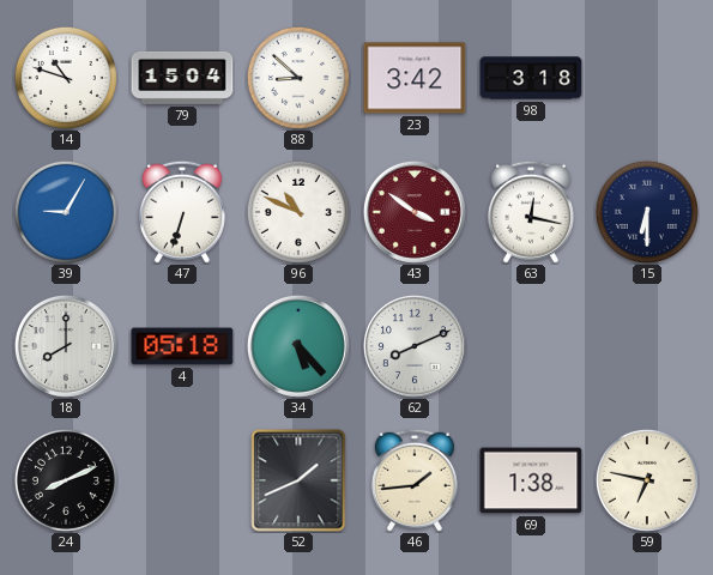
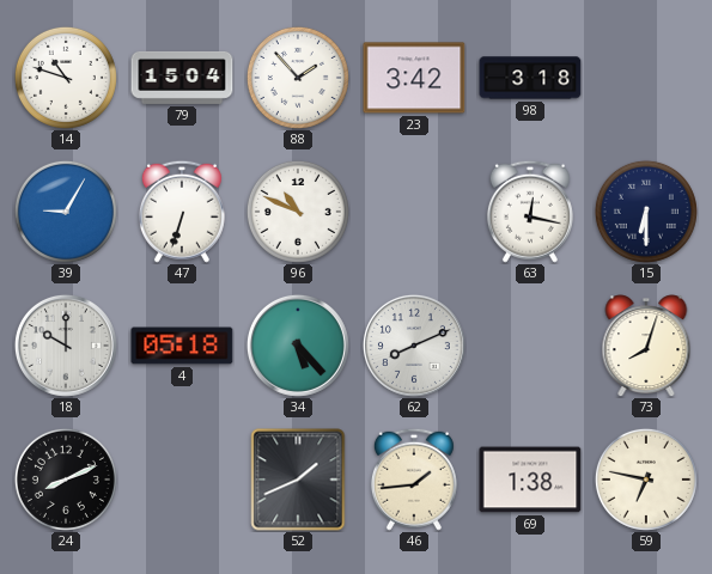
88: 8:52 -> 1:53 (298, 78)
43: 3:51 -> none (415, 212)
18: 8:00 -> 10:00 (66, 346)
73: none -> 8:03 (646, 346)
